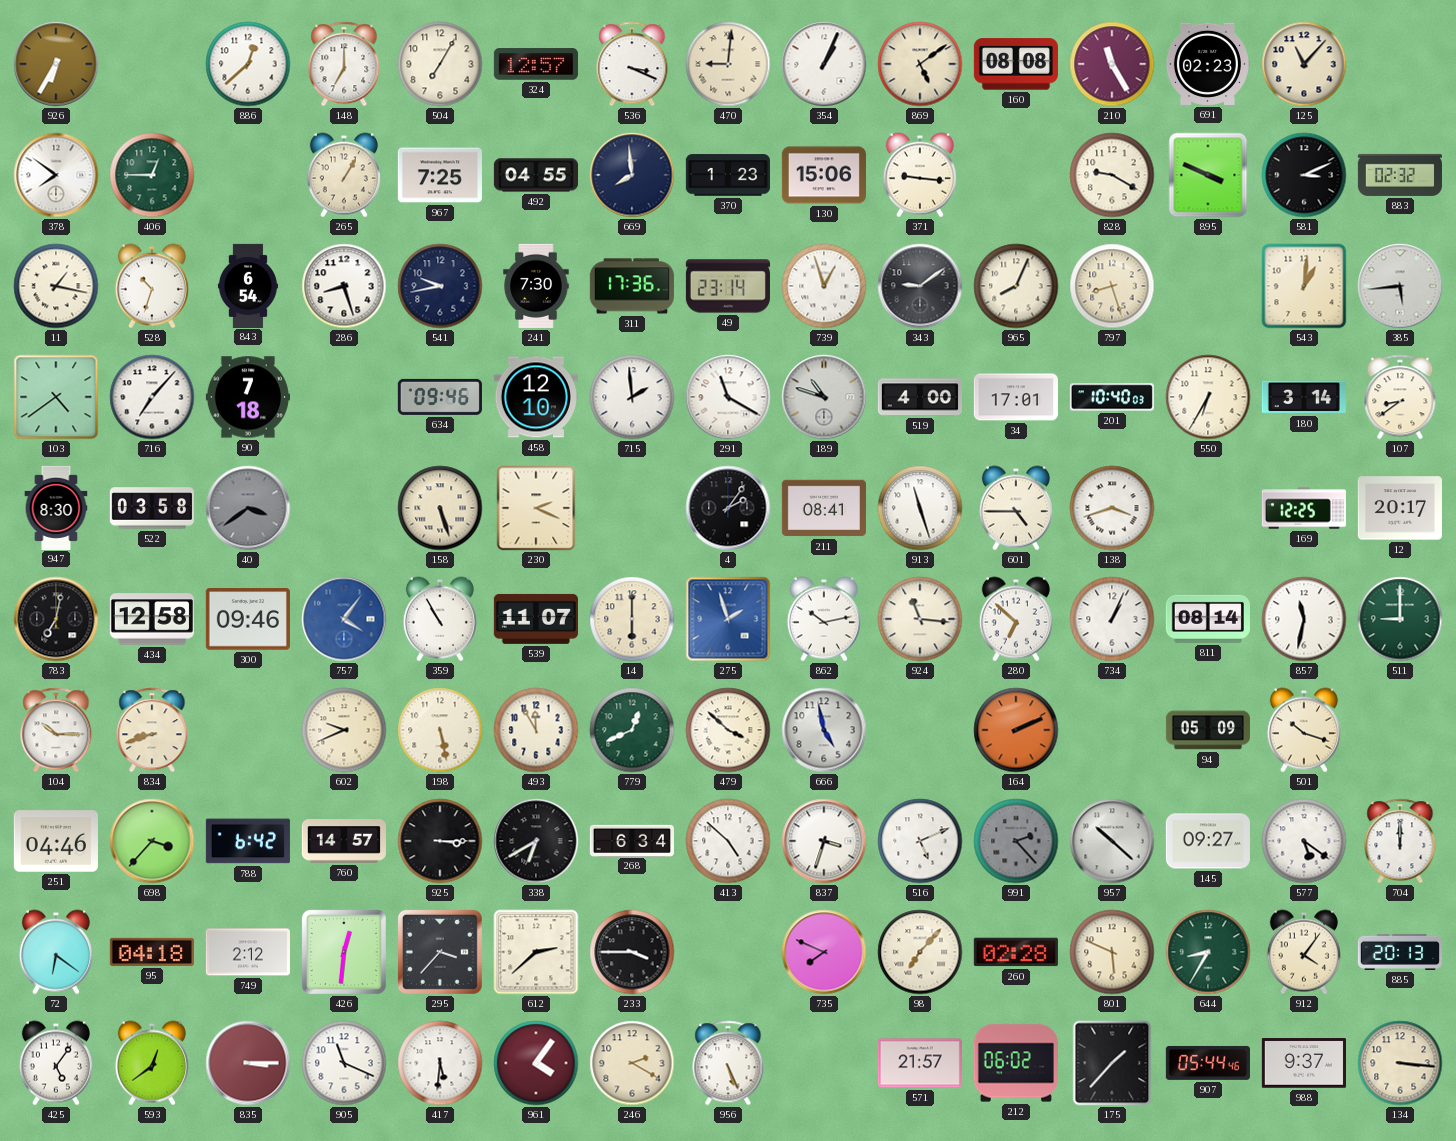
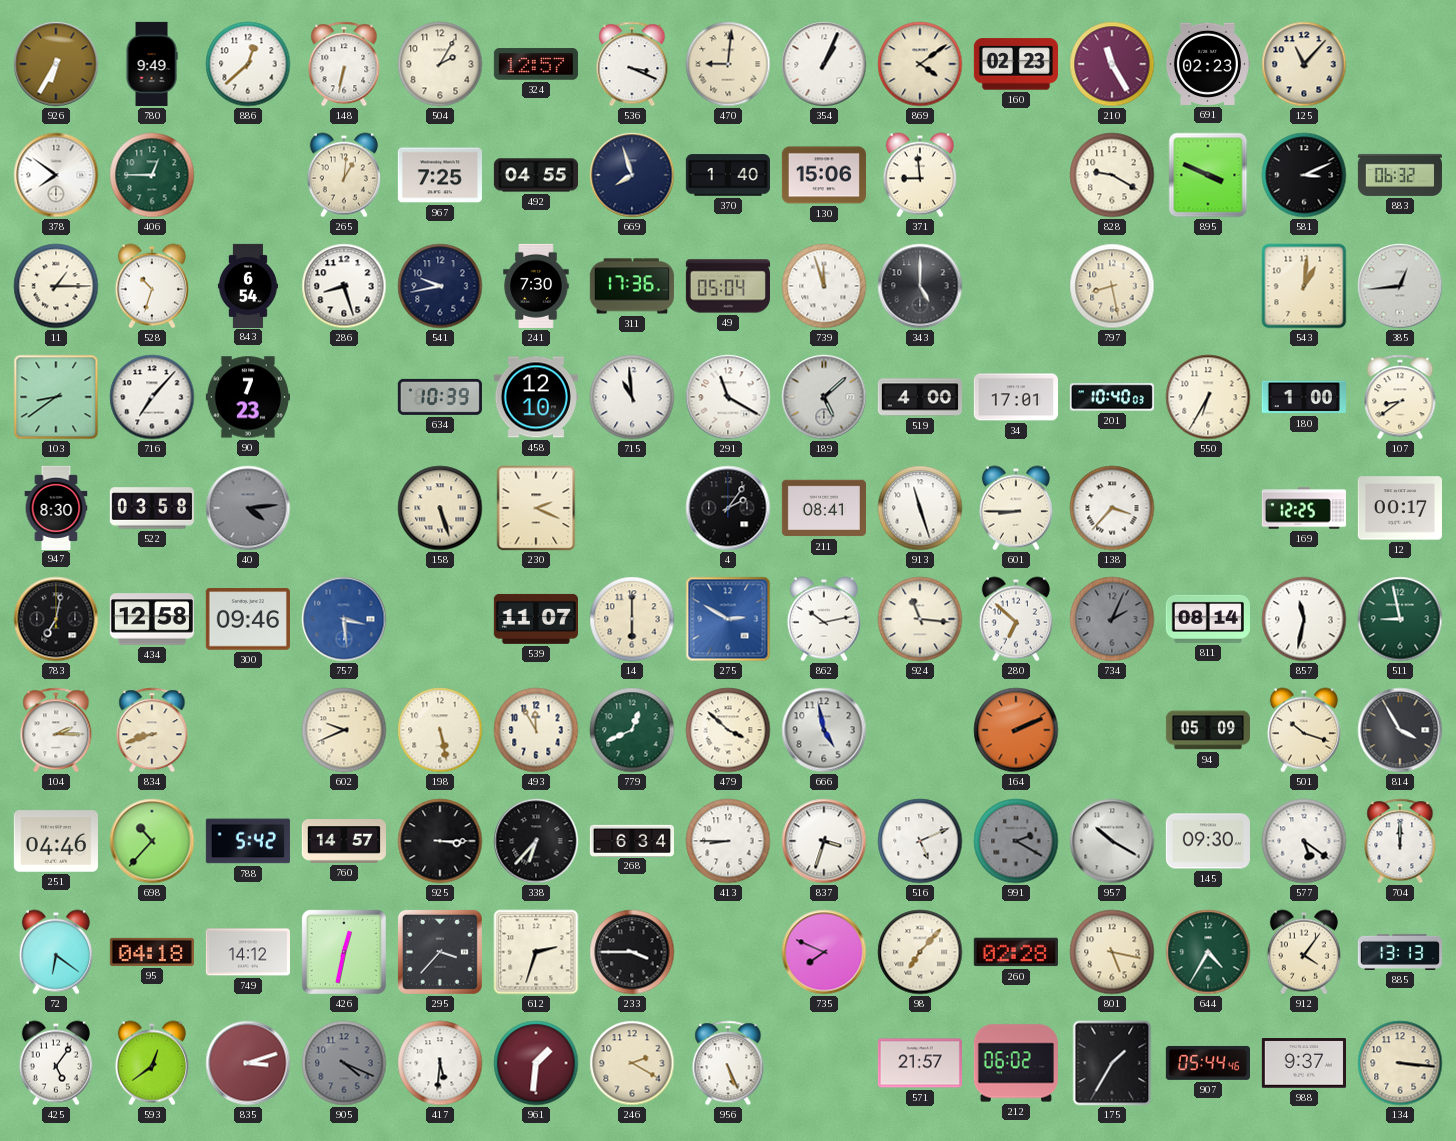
780: none -> 9:49 (152, 64)
148: 7:00 -> 6:32 (344, 64)
504: 7:05 -> 2:05 (440, 64)
869: 5:09 -> 4:09 (920, 64)
160: 08:08 -> 02:23 (1016, 64)
265: 1:05 -> 1:01 (344, 175)
669: 7:59 -> 7:57 (632, 175)
370: 1:23 -> 1:40 (728, 175)
371: 9:16 -> 8:59 (920, 175)
883: 02:32 -> 06:32 (1400, 175)
11: 1:17 -> 1:15 (56, 286)
49: 23:14 -> 05:04 (728, 286)
739: 12:57 -> 11:57 (824, 286)
343: 9:09 -> 5:00 (920, 286)
965: 8:04 -> none (1016, 286)
797: 8:27 -> 8:28 (1112, 286)
385: 5:44 -> 12:44 (1400, 286)
103: 4:39 -> 8:39 (56, 397)
90: 7:18 -> 7:23 (248, 397)
634: 09:46 -> 10:39 (440, 397)
715: 1:59 -> 10:59 (632, 397)
189: 10:48 -> 5:08 (824, 397)
180: 3:14 -> 1:00 (1304, 397)
40: 3:39 -> 4:14 (248, 508)
601: 4:45 -> 8:45 (1016, 508)
138: 3:42 -> 3:37 (1112, 508)
12: 20:17 -> 00:17 (1400, 508)
757: 4:06 -> 3:29 (344, 619)
359: 10:55 -> none (440, 619)
275: 1:57 -> 2:50 (728, 619)
734: 1:04 -> 2:04 (1112, 619)
734 dial: white -> grey (1112, 619)
511: 9:00 -> 8:58 (1400, 619)
104: 10:15 -> 2:15 (56, 730)
814: none -> 3:55 (1400, 730)
698: 3:37 -> 10:37 (152, 841)
788: 6:42 -> 5:42 (248, 841)
338: 6:40 -> 6:37 (536, 841)
413: 4:52 -> 8:45 (728, 841)
991: 2:23 -> 2:20 (1016, 841)
957: 10:22 -> 10:20 (1112, 841)
145: 09:27 -> 09:30 (1208, 841)
749: 2:12 -> 14:12 (248, 952)
426: 12:31 -> 12:32 (344, 952)
612: 2:38 -> 2:33 (536, 952)
801: 5:49 -> 5:17 (1112, 952)
644: 8:35 -> 4:35 (1208, 952)
885: 20:13 -> 13:13 (1399, 952)
835: 3:15 -> 3:12 (248, 1063)
905: 11:19 -> 4:19 (344, 1063)
905 dial: white -> grey (344, 1063)
961: 4:06 -> 1:31 (536, 1063)
175: 1:37 -> 1:35 (1112, 1063)
